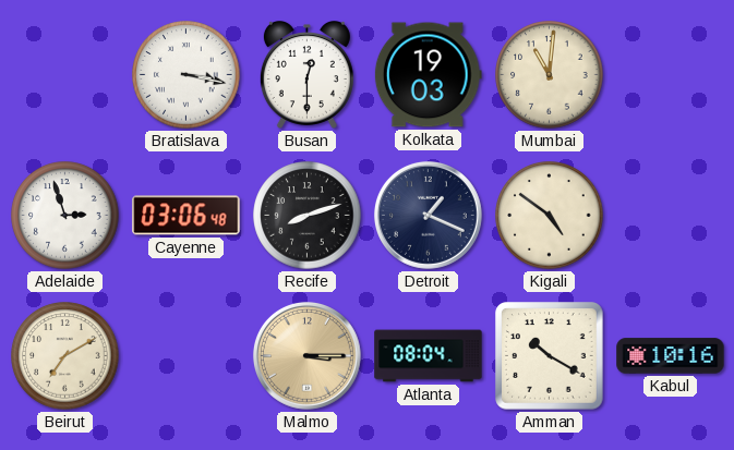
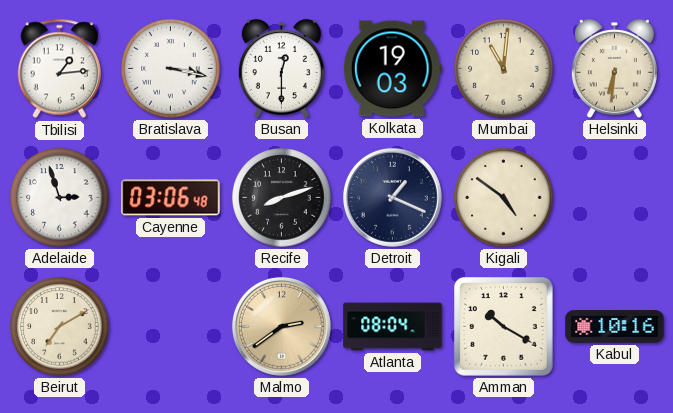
Tbilisi: none -> 1:14 (60, 69)
Helsinki: none -> 6:31 (614, 69)
Malmo: 3:15 -> 2:39 (281, 326)
